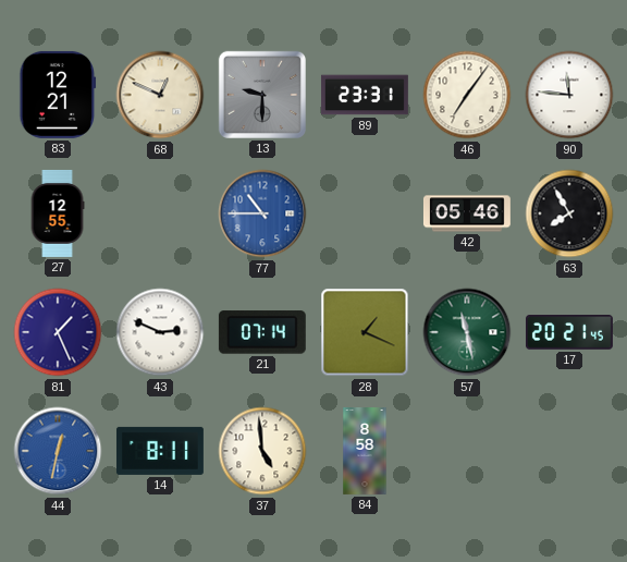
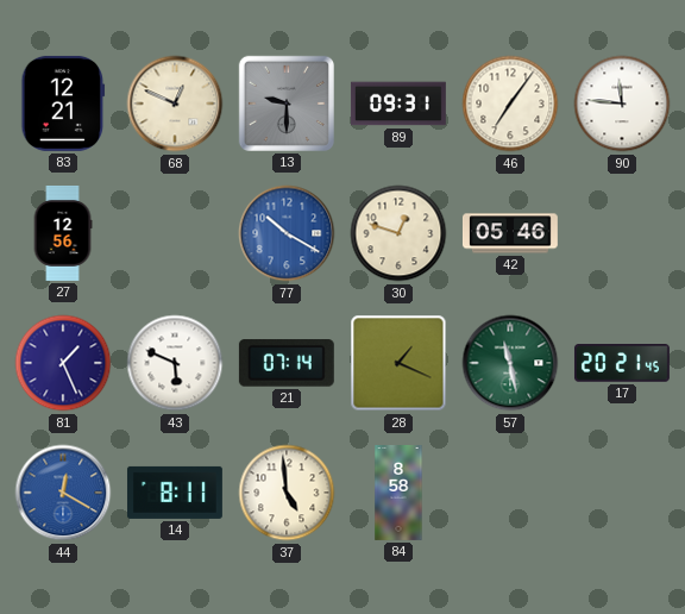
89: 23:31 -> 09:31 (398, 104)
27: 12:55 -> 12:56 (63, 233)
77: 10:45 -> 10:20 (287, 233)
30: none -> 12:48 (398, 233)
63: 7:55 -> none (569, 213)
43: 2:49 -> 5:49 (175, 363)
44: 12:32 -> 12:20 (63, 493)
